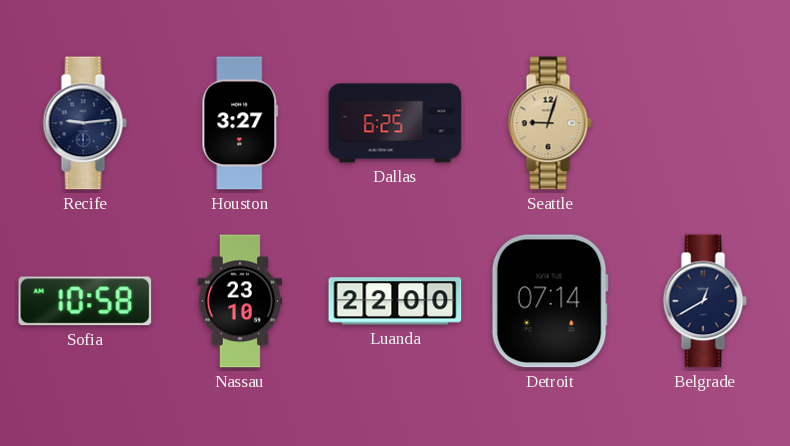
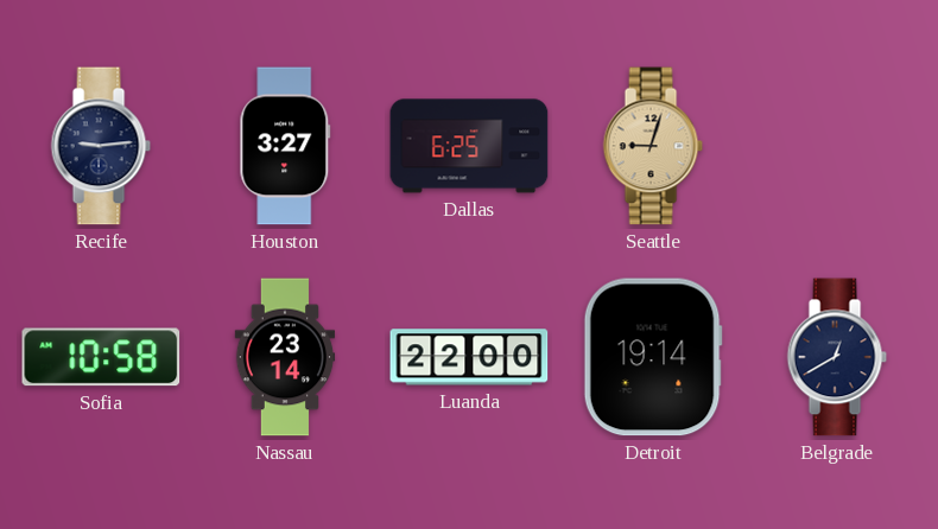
Nassau: 23:10 -> 23:14 (285, 357)
Detroit: 07:14 -> 19:14 (653, 357)
